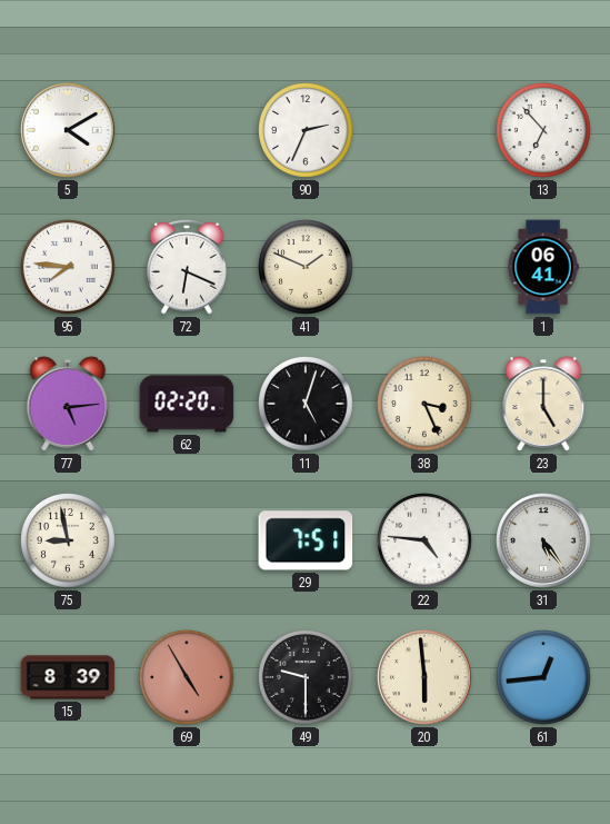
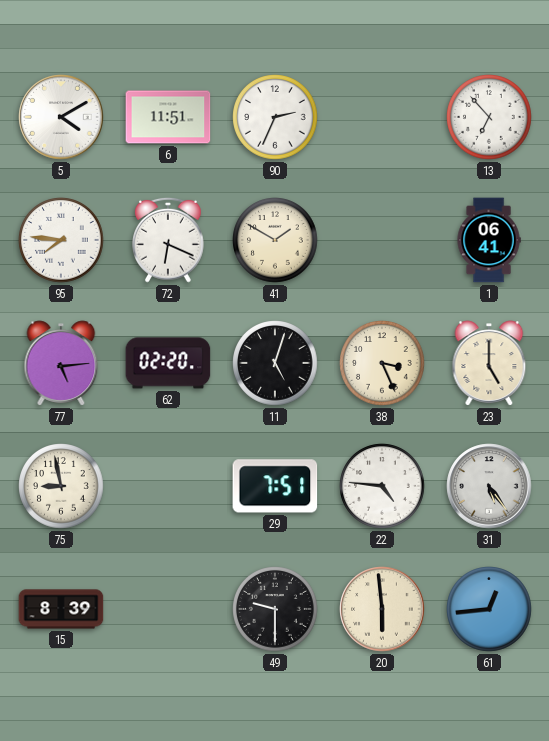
6: none -> 11:51 (168, 117)
41: 1:49 -> 1:50 (275, 240)
69: 4:55 -> none (187, 677)
